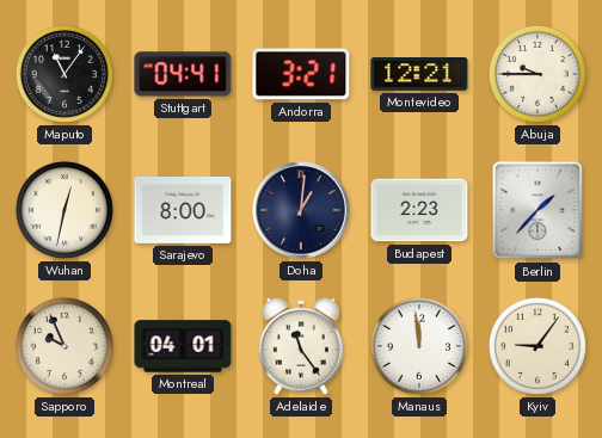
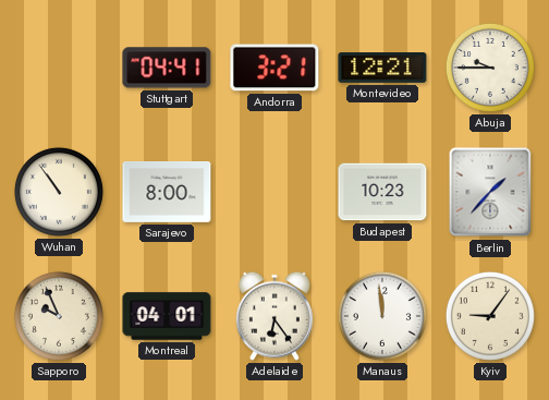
Maputo: 11:06 -> none (64, 74)
Wuhan: 12:32 -> 10:54 (59, 192)
Doha: 1:01 -> none (302, 211)
Budapest: 2:23 -> 10:23 (382, 192)
Adelaide: 11:24 -> 6:24 (274, 316)
